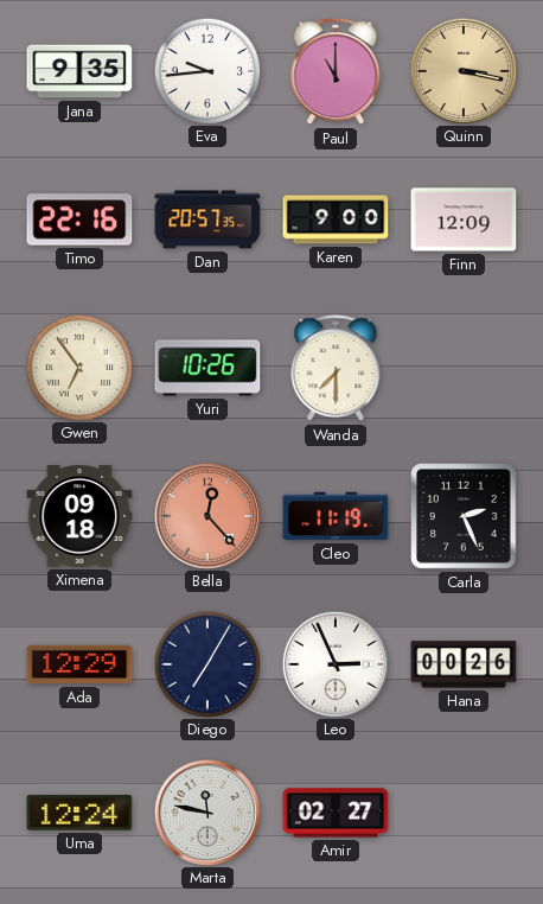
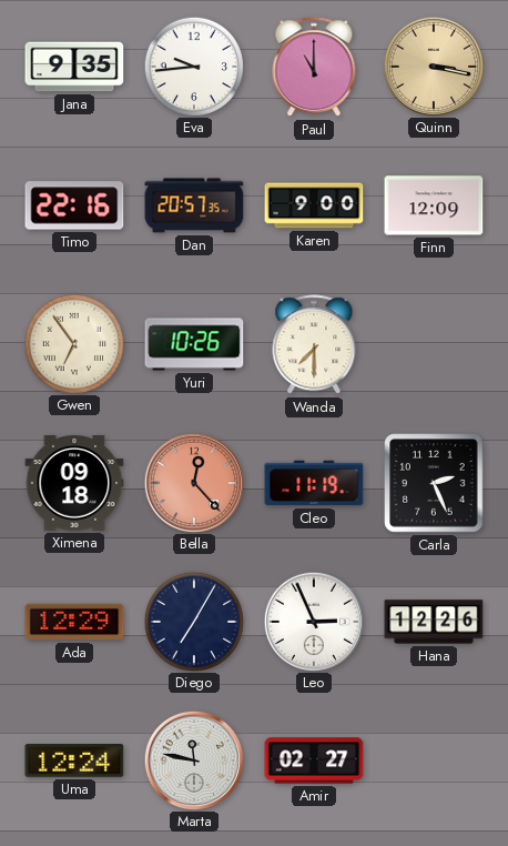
Hana: 00:26 -> 12:26 (434, 622)
